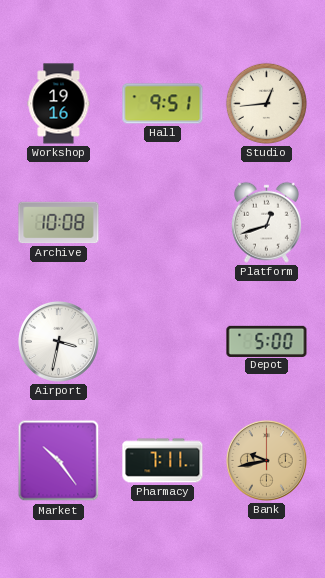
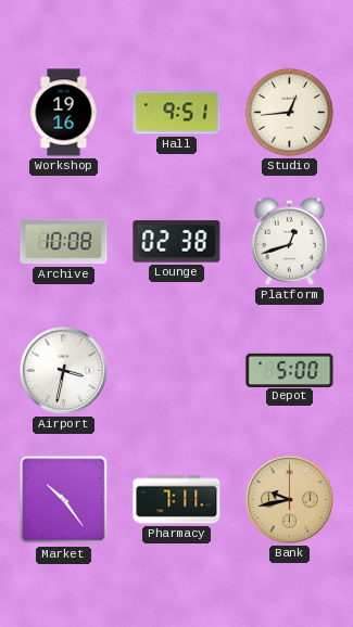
Lounge: none -> 02:38 (177, 242)
